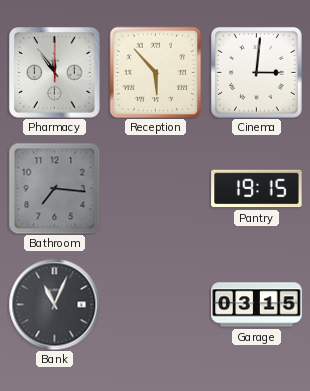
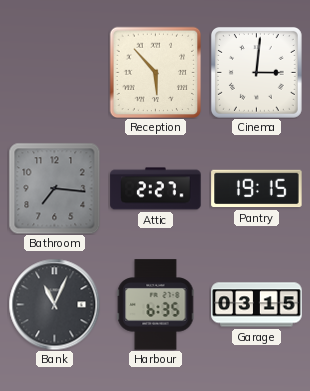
Pharmacy: 11:54 -> none (55, 73)
Attic: none -> 2:27 (156, 189)
Harbour: none -> 6:35 (156, 305)
